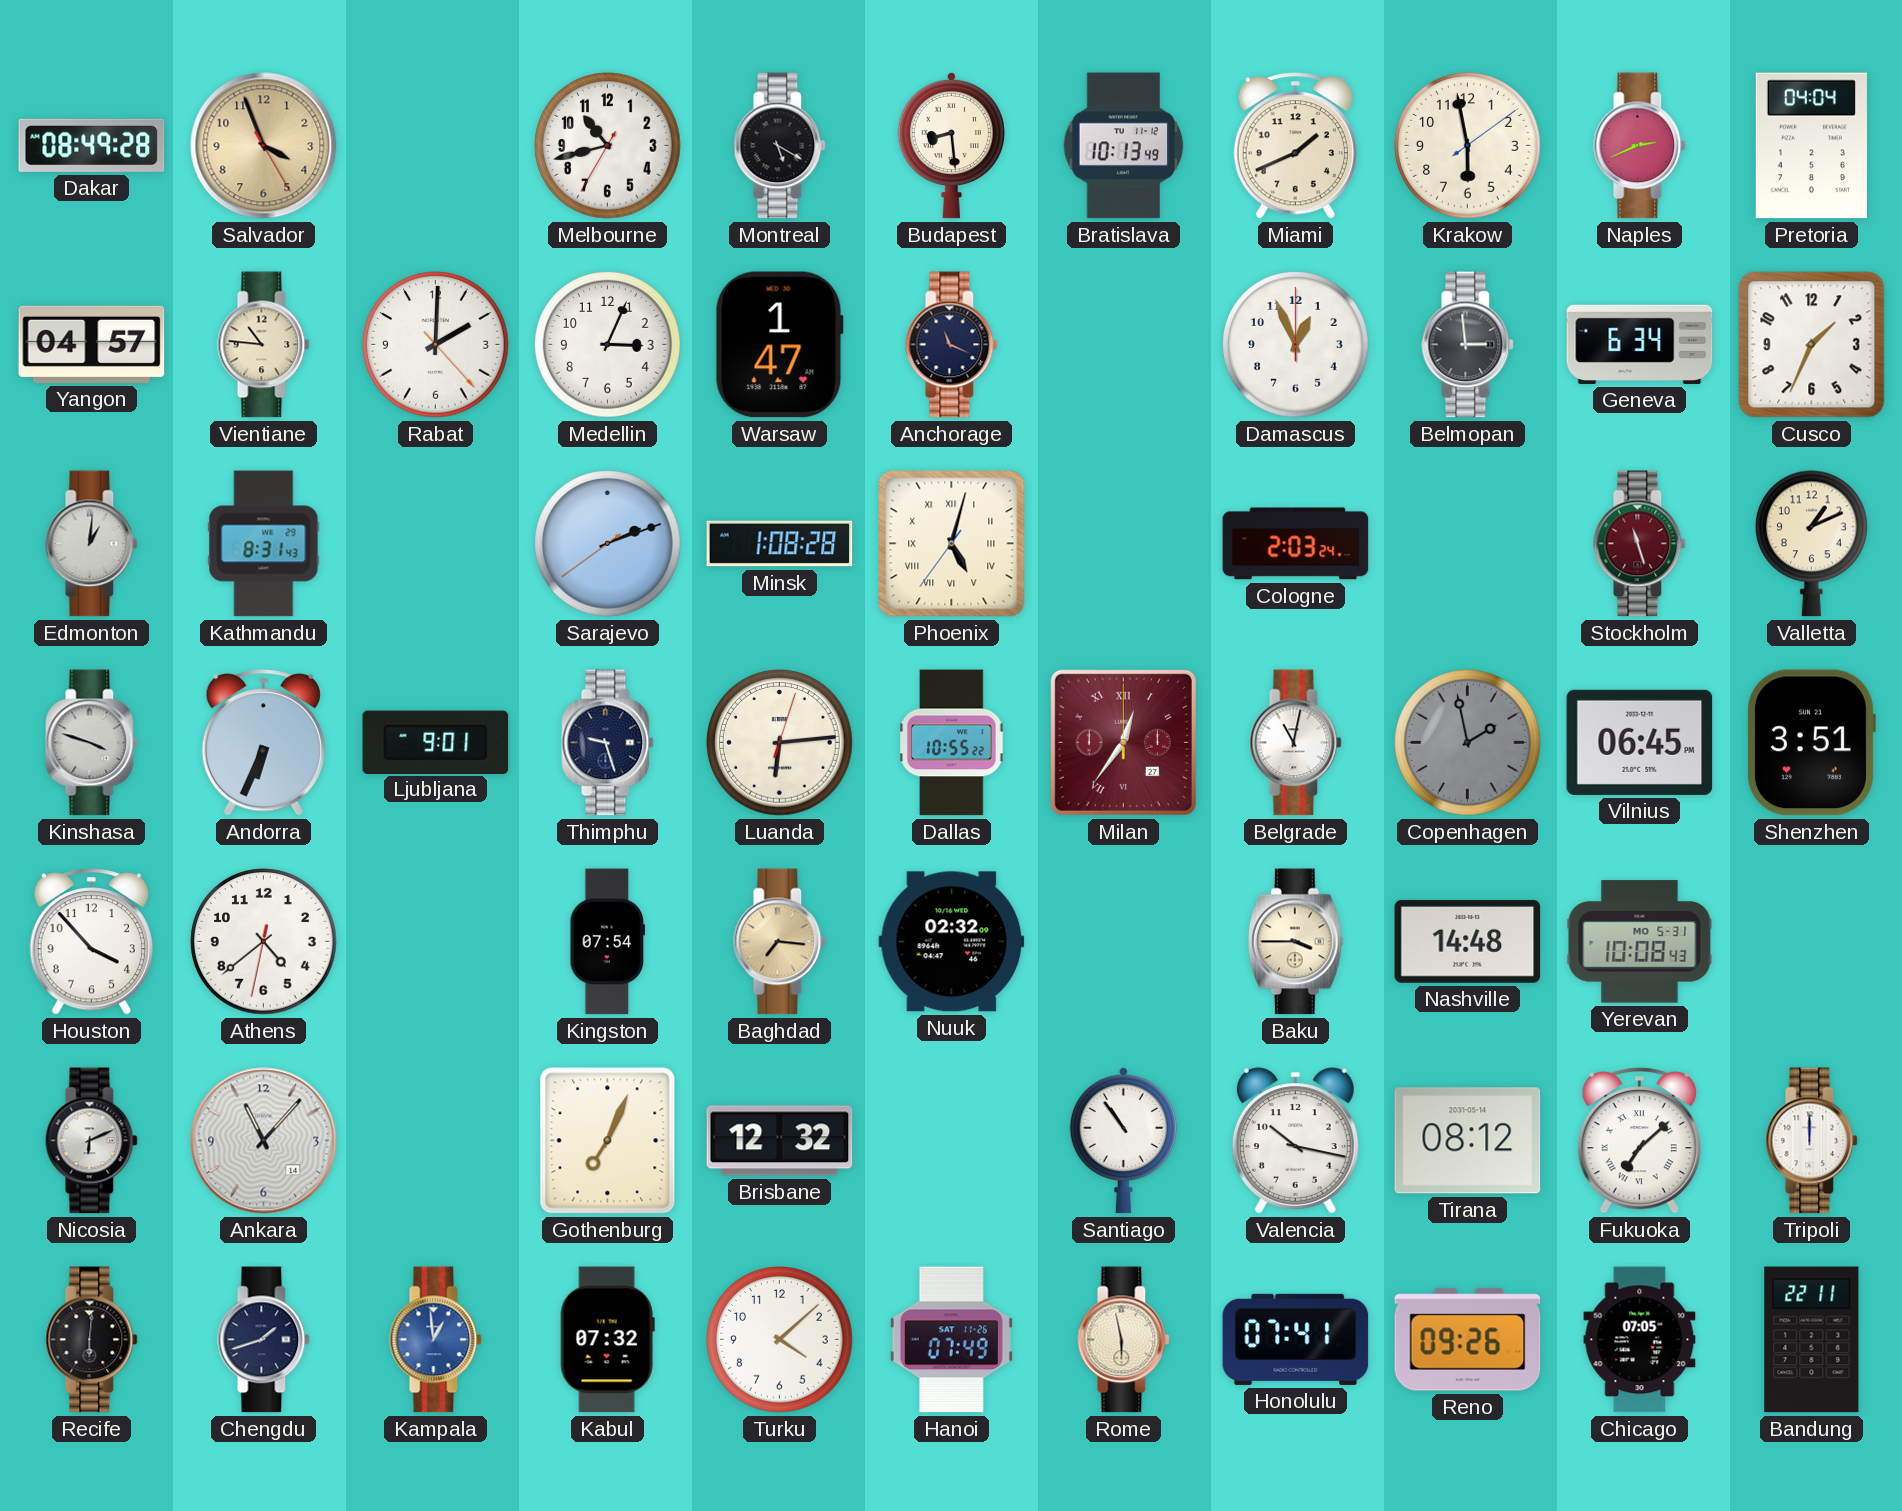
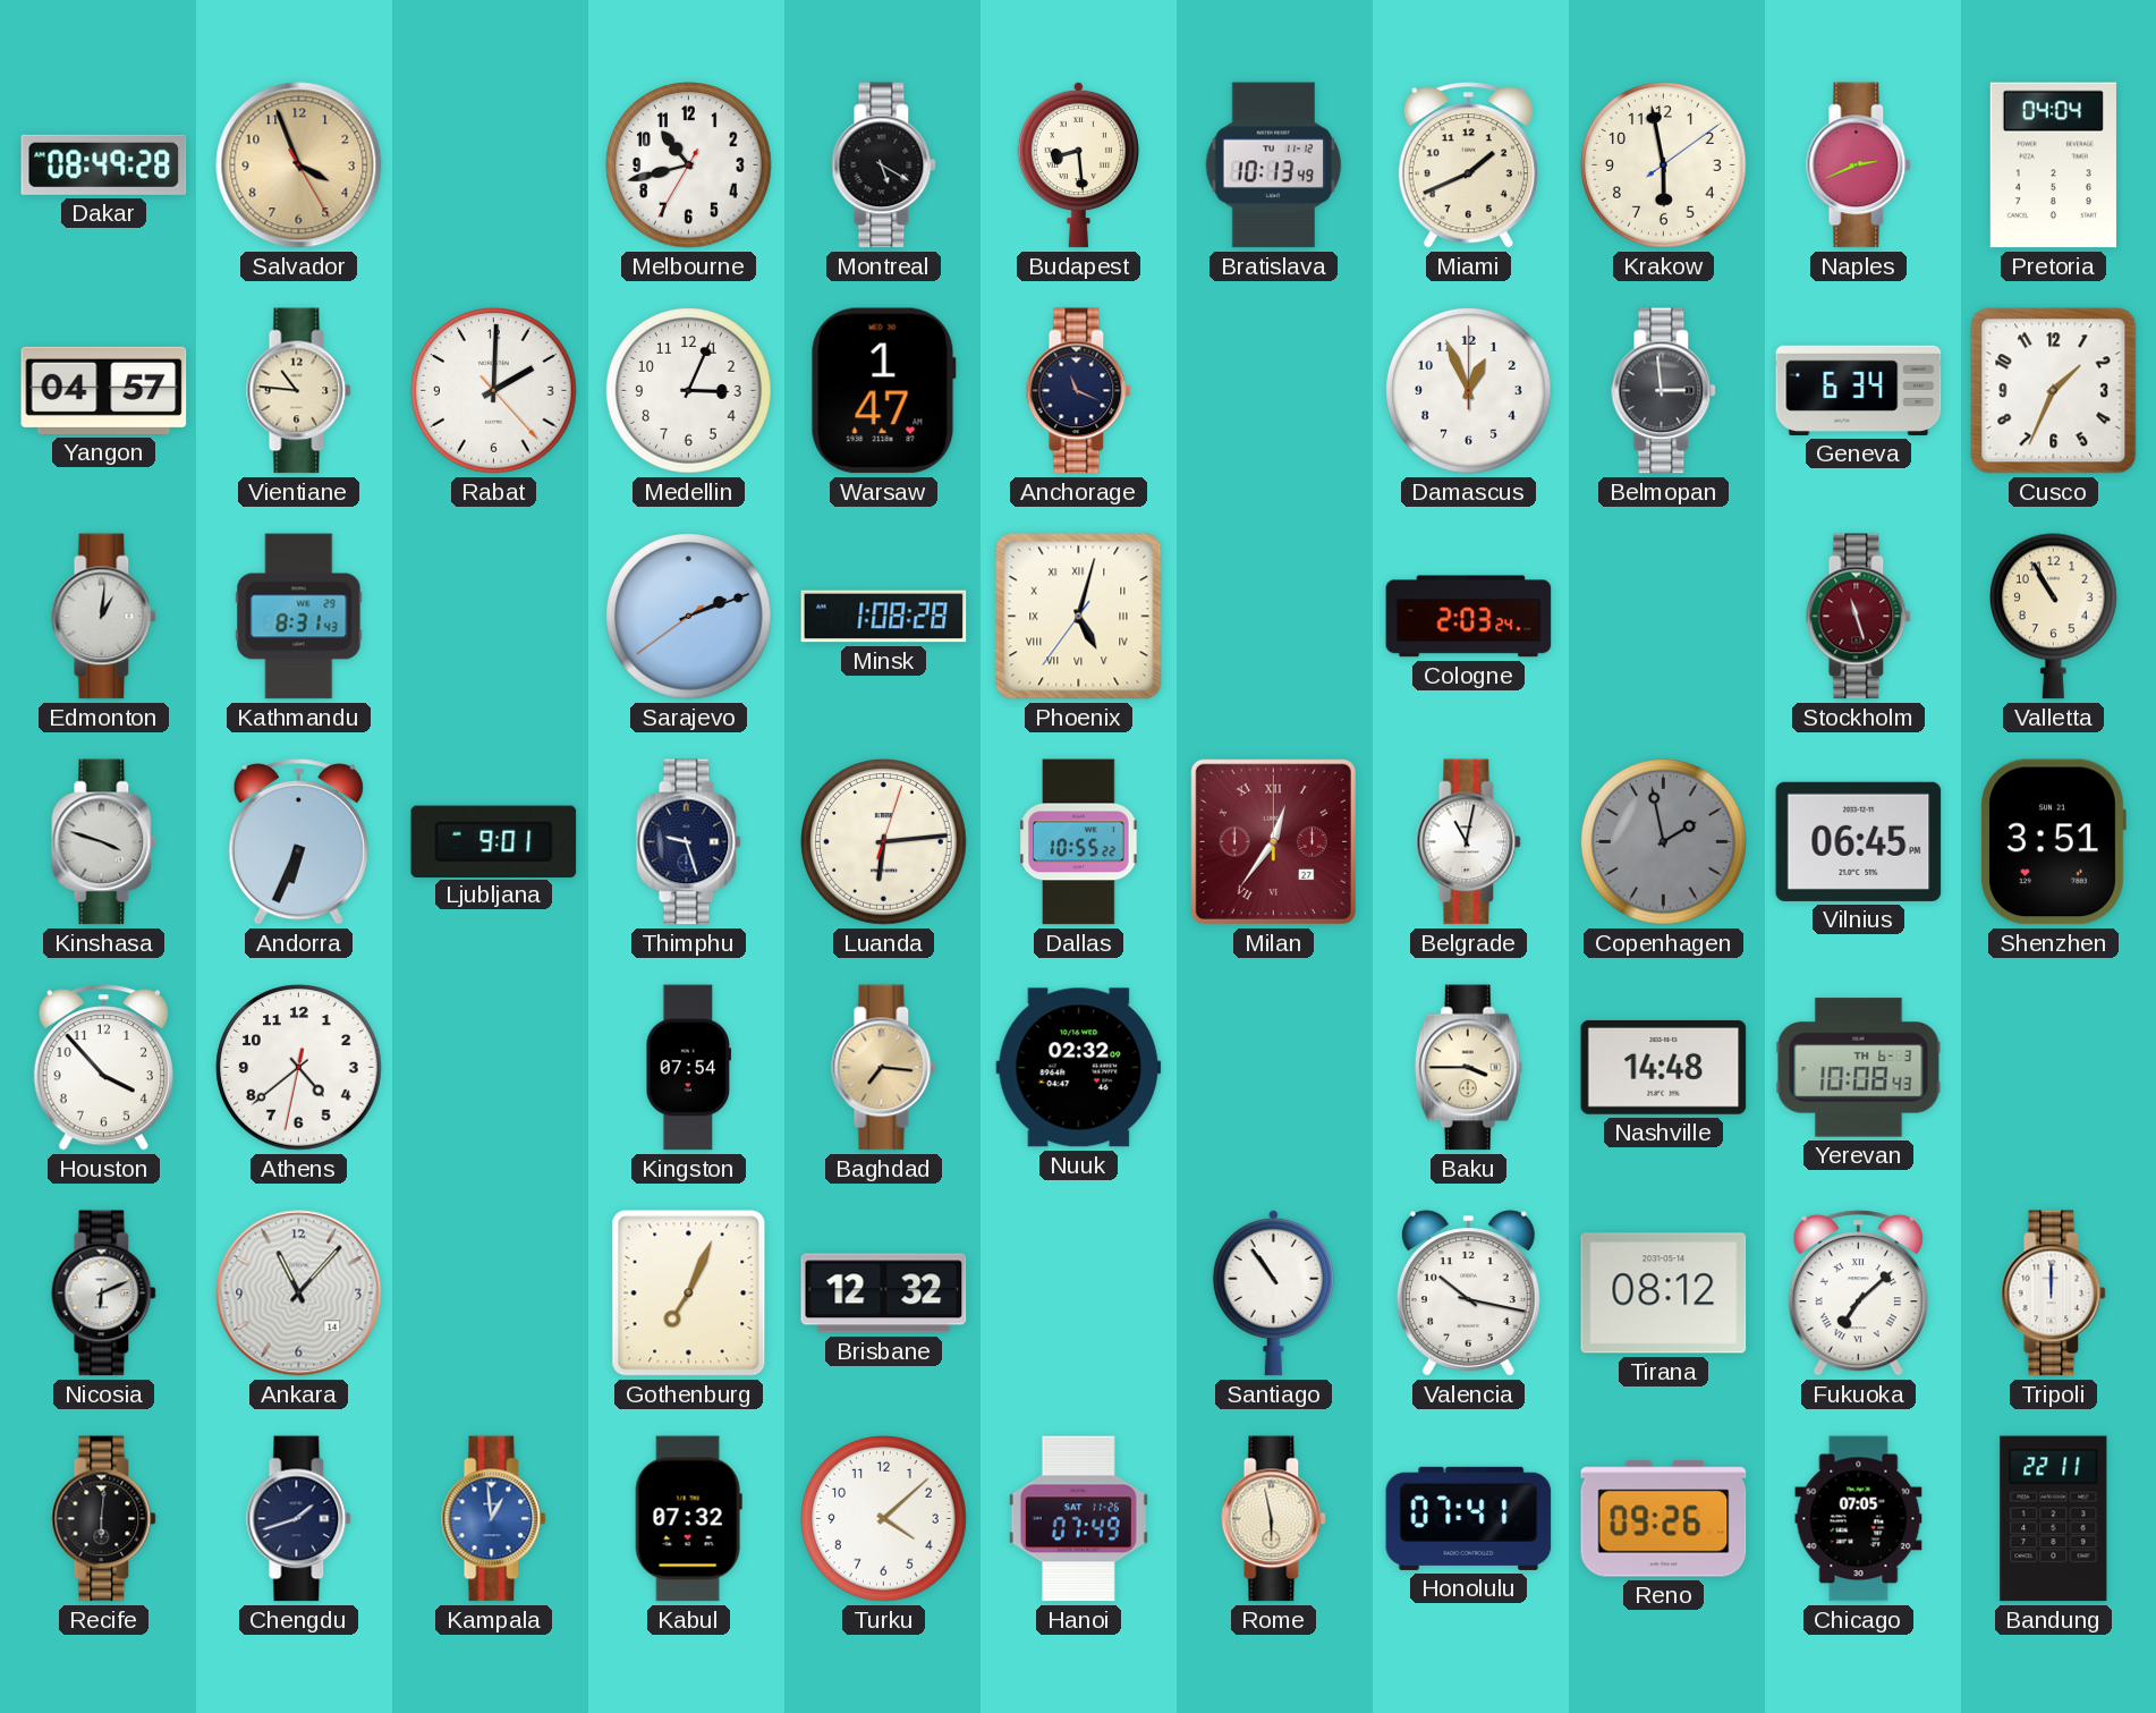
Valletta: 1:11 -> 10:55 (2054, 617)
Yerevan date: MO 5-31 -> TH 6-3 (1859, 1068)
